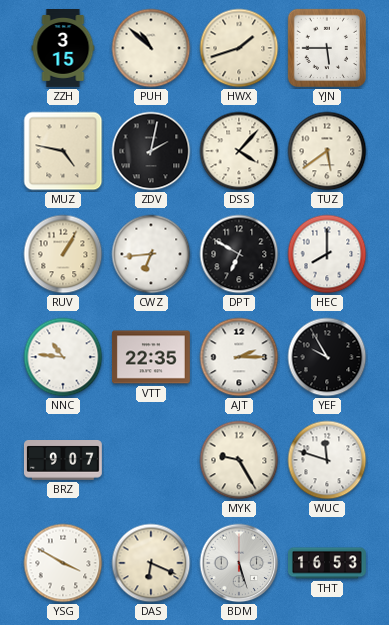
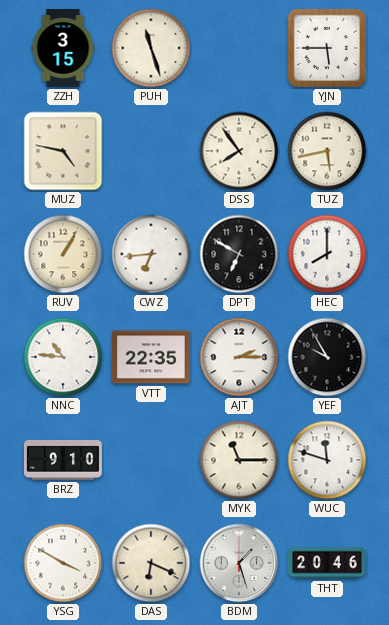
PUH: 10:52 -> 11:27 (151, 48)
HWX: 1:42 -> none (239, 48)
ZDV: 2:02 -> none (151, 151)
DSS: 4:07 -> 7:54 (239, 151)
TUZ: 5:39 -> 5:43 (327, 151)
BRZ: 9:07 -> 9:10 (63, 461)
MYK: 9:25 -> 11:15 (239, 460)
BDM: 5:27 -> 1:27 (239, 563)
THT: 16:53 -> 20:46 (328, 563)
